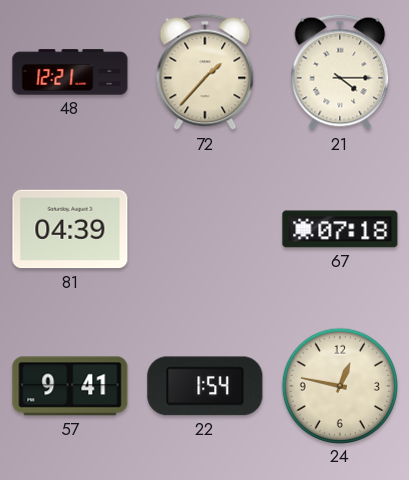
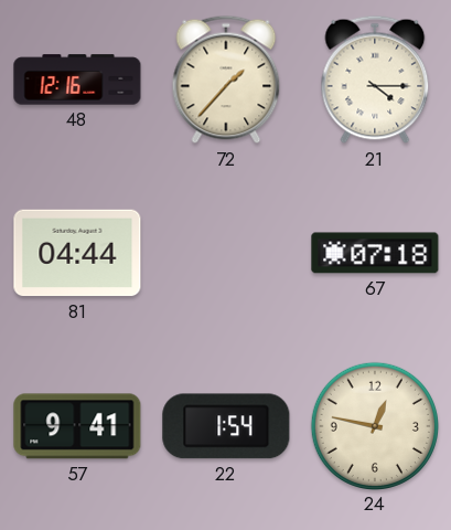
48: 12:21 -> 12:16 (77, 79)
81: 04:39 -> 04:44 (77, 253)
